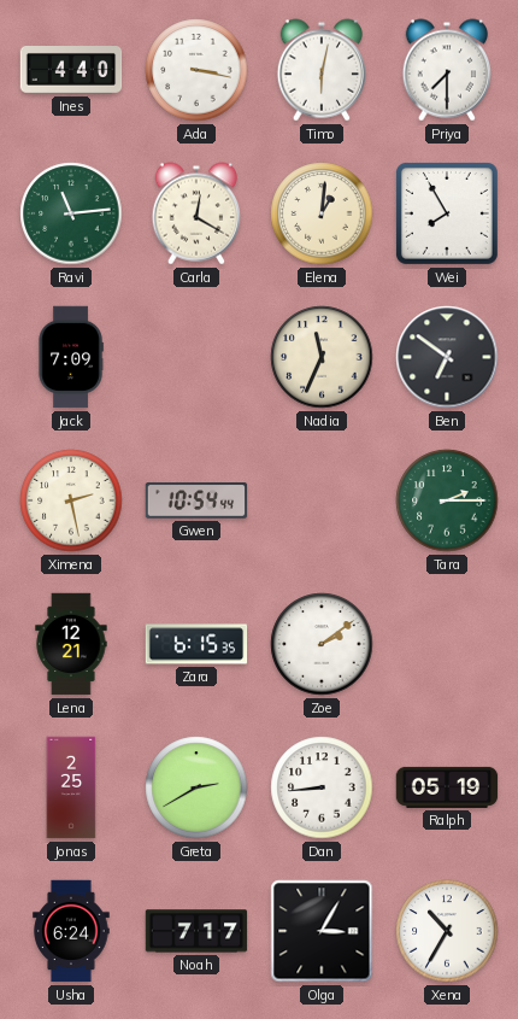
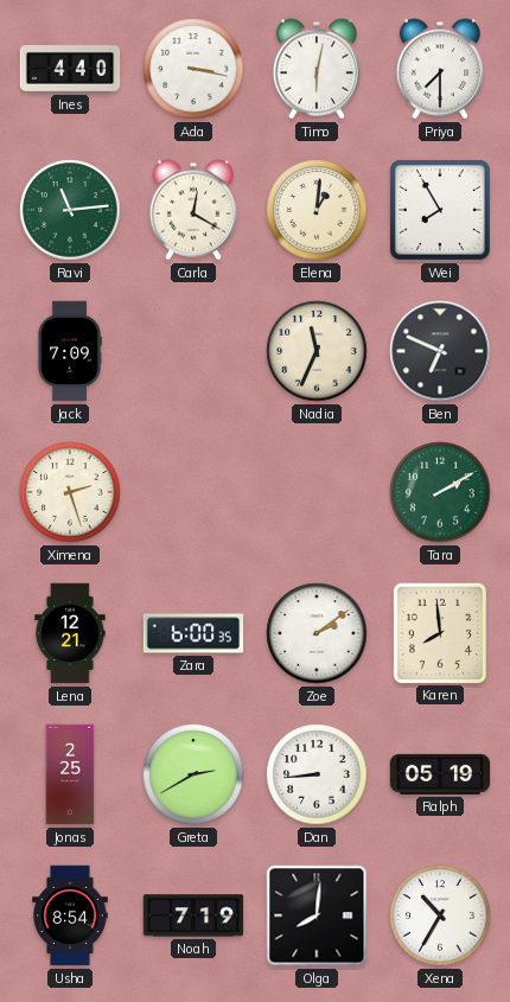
Ben: 6:51 -> 6:49 (440, 351)
Ximena: 2:28 -> 2:27 (70, 492)
Gwen: 10:54 -> none (196, 500)
Tara: 2:15 -> 2:10 (440, 492)
Zara: 6:15 -> 6:00 (193, 633)
Karen: none -> 7:59 (439, 632)
Usha: 6:24 -> 8:54 (70, 915)
Noah: 7:17 -> 7:19 (193, 915)
Olga: 3:05 -> 8:01 (317, 915)
